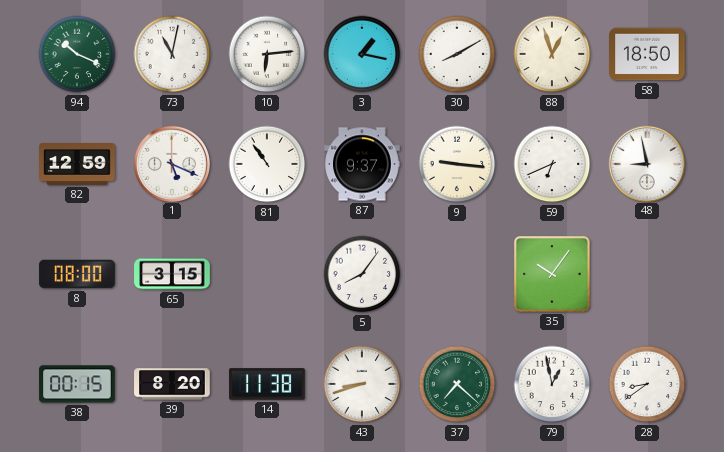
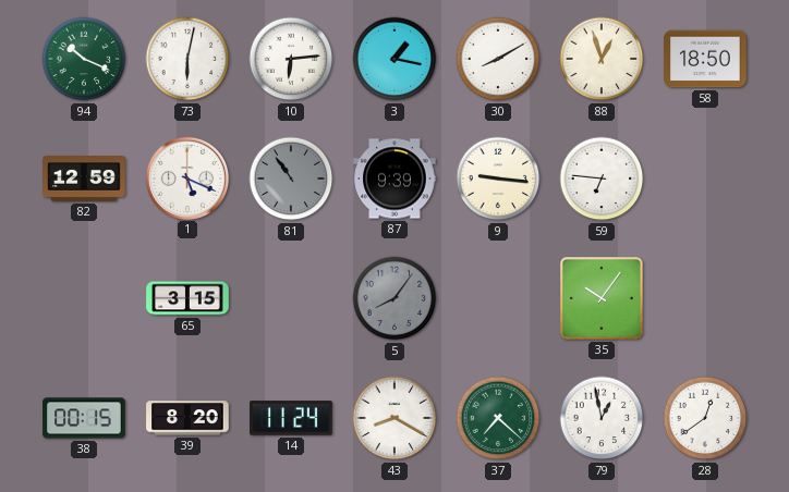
73: 11:02 -> 6:02 (187, 59)
81 dial: white -> grey (291, 179)
87: 9:37 -> 9:39 (394, 179)
59: 6:41 -> 6:46 (602, 179)
48: 8:58 -> none (646, 163)
8: 08:00 -> none (77, 274)
5 dial: white -> grey (394, 298)
14: 11:38 -> 11:24 (291, 418)
43: 8:42 -> 8:20 (394, 418)
28: 8:39 -> 12:39 (705, 418)
